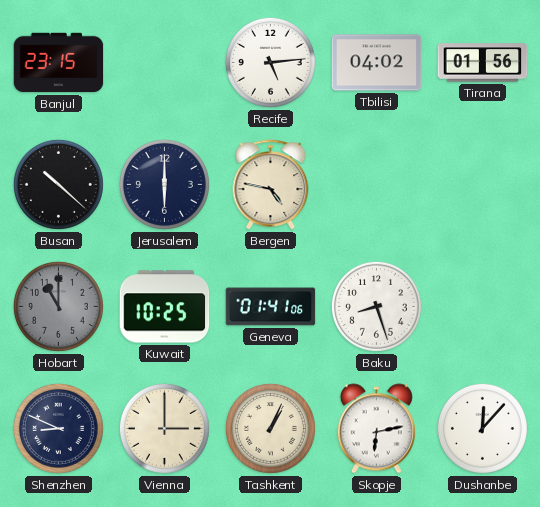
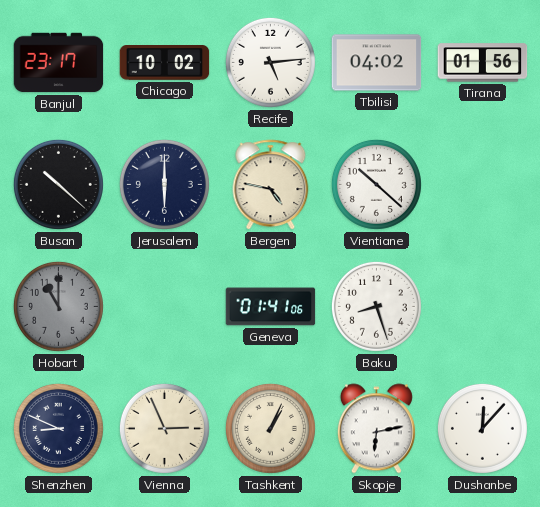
Banjul: 23:15 -> 23:17 (59, 63)
Chicago: none -> 10:02 (165, 63)
Vientiane: none -> 10:22 (376, 184)
Kuwait: 10:25 -> none (165, 307)
Vienna: 3:00 -> 2:56 (164, 428)
